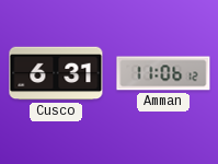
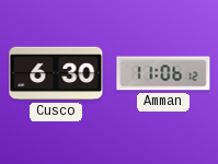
Cusco: 6:31 -> 6:30 (56, 73)
